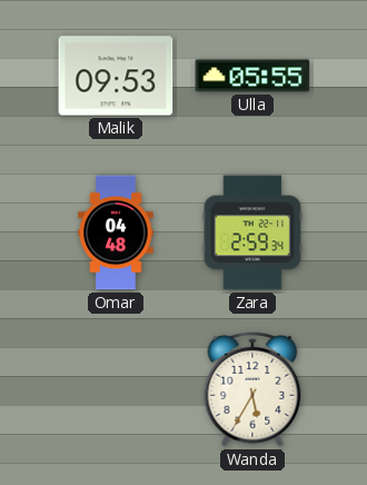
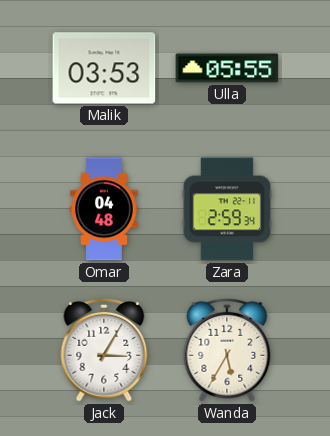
Malik: 09:53 -> 03:53 (104, 68)
Jack: none -> 3:05 (104, 350)
